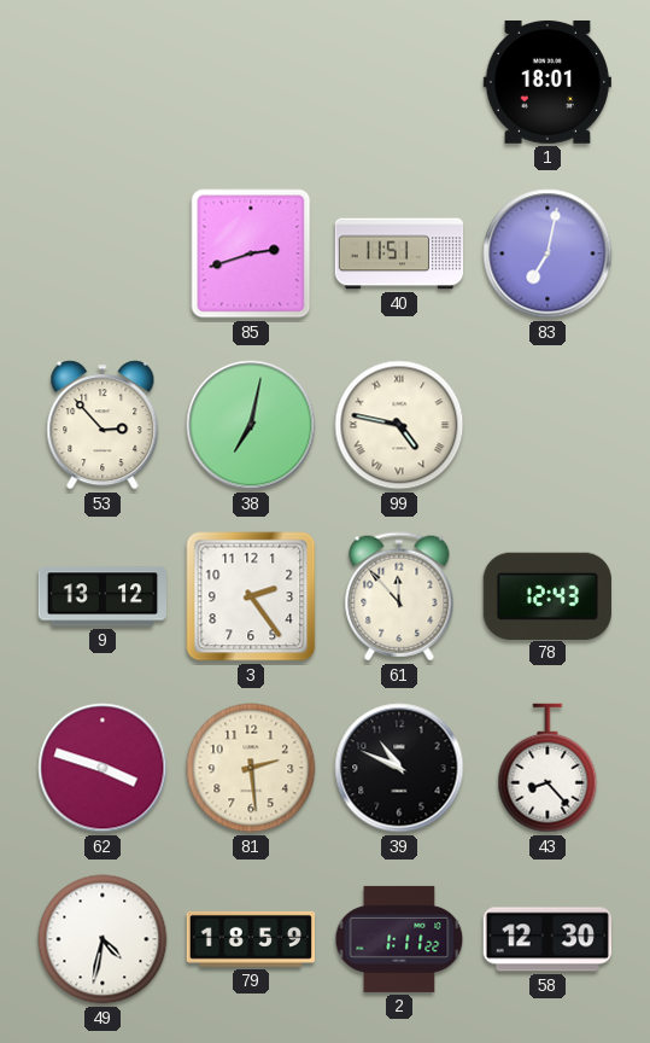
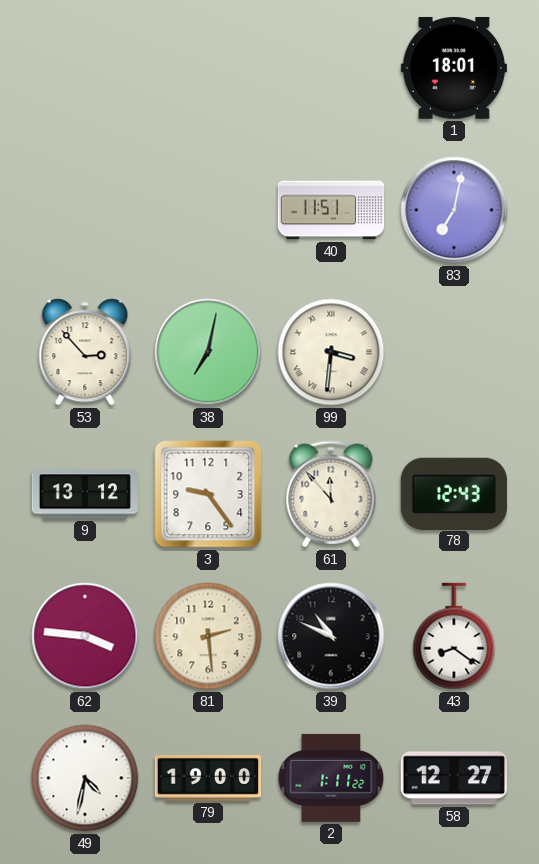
85: 2:42 -> none (251, 254)
99: 4:47 -> 3:31 (331, 352)
3: 2:24 -> 9:24 (208, 494)
62: 3:48 -> 3:46 (85, 636)
43: 8:23 -> 8:21 (454, 636)
79: 18:59 -> 19:00 (208, 778)
58: 12:30 -> 12:27 (454, 778)
